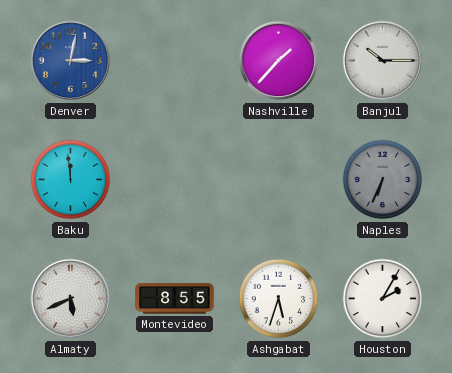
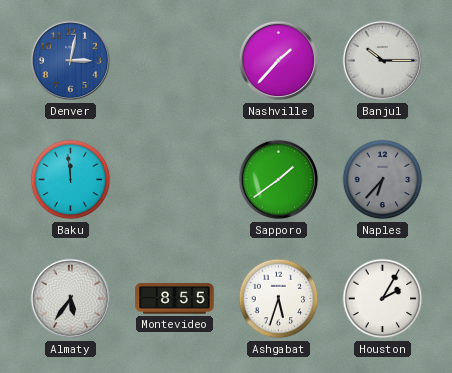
Sapporo: none -> 1:39 (279, 180)
Naples: 6:34 -> 6:37 (383, 180)
Almaty: 5:41 -> 5:36 (71, 299)
